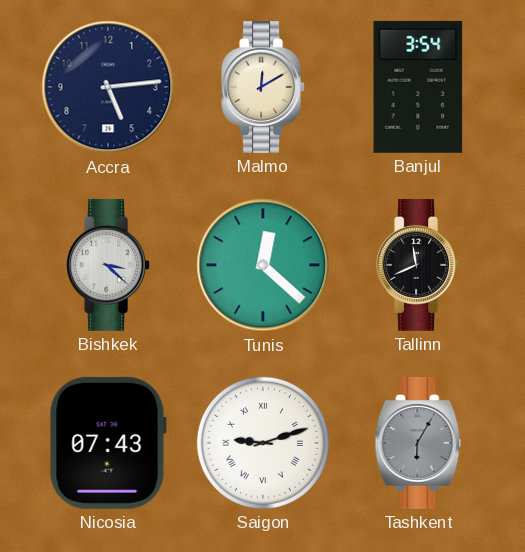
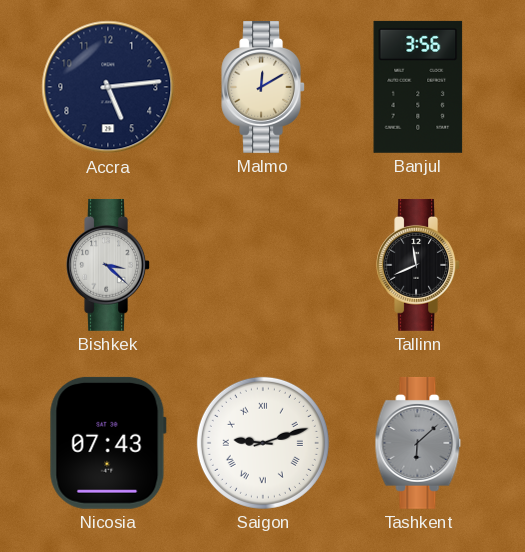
Banjul: 3:54 -> 3:56 (418, 87)
Tunis: 12:22 -> none (263, 265)
Tashkent: 6:05 -> 6:08 (418, 443)
